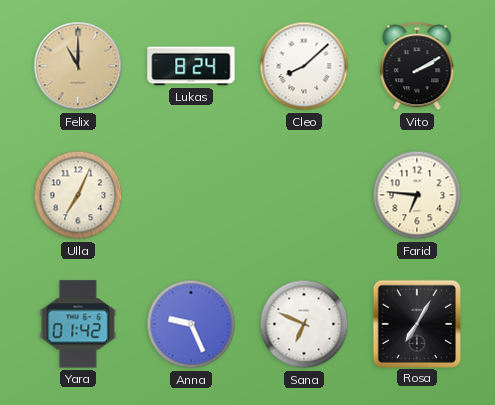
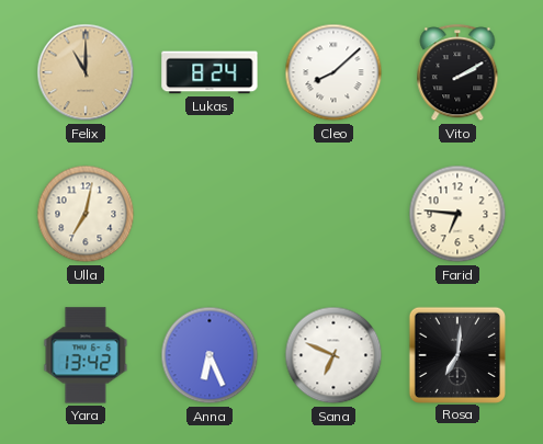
Ulla: 7:04 -> 7:02 (86, 214)
Yara: 01:42 -> 13:42 (86, 355)
Anna: 9:26 -> 6:26 (210, 355)
Rosa: 7:05 -> 7:01 (456, 354)
